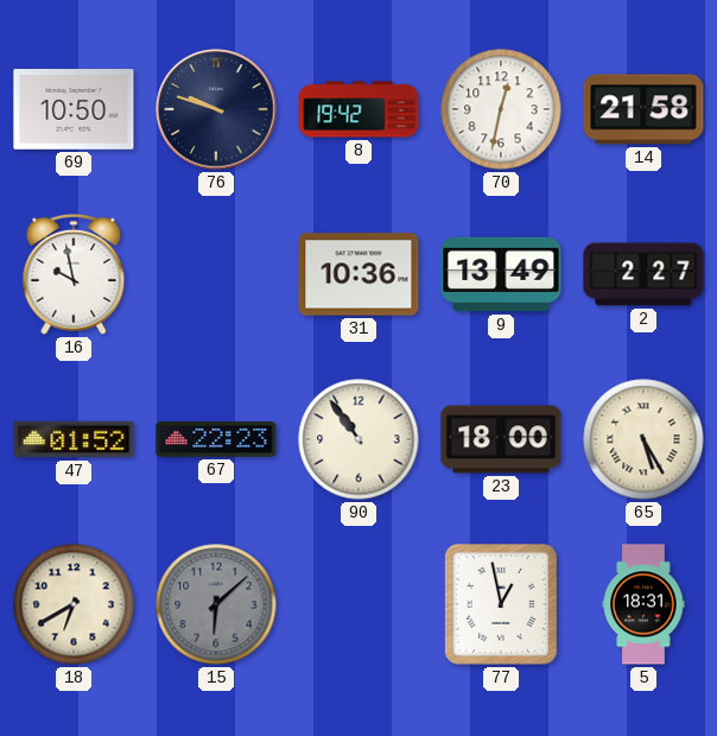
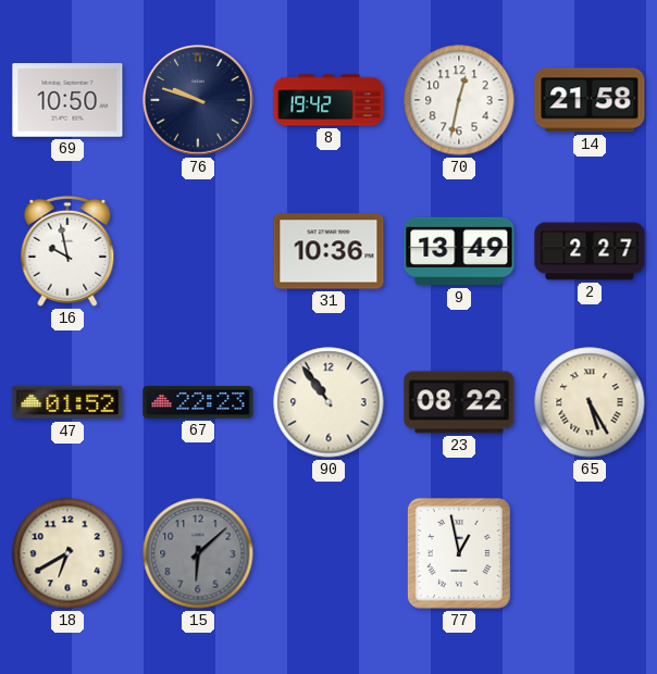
23: 18:00 -> 08:22 (459, 402)
5: 18:31 -> none (643, 604)
